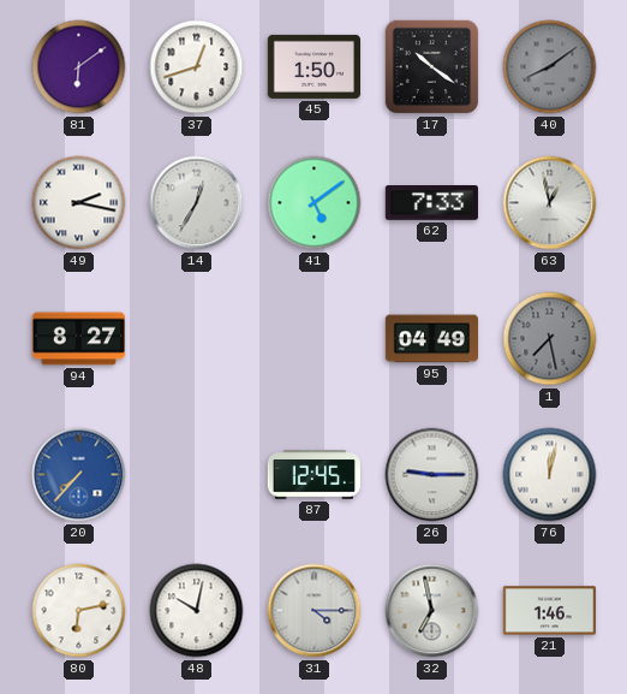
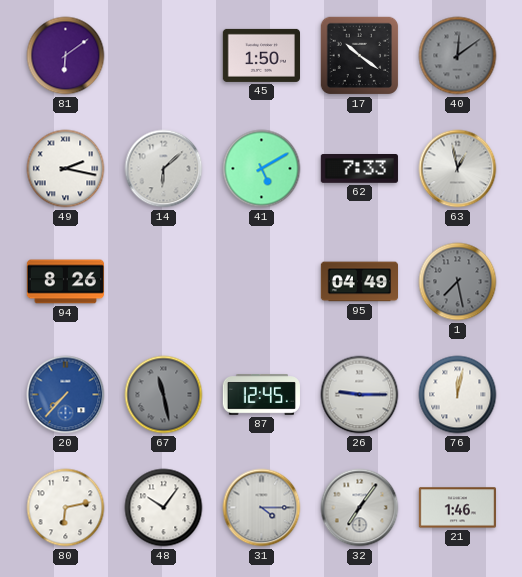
37: 12:42 -> none (197, 67)
40: 8:09 -> 12:09 (458, 56)
14: 12:35 -> 6:08 (164, 169)
41: 5:09 -> 5:10 (262, 169)
94: 8:27 -> 8:26 (65, 282)
67: none -> 11:28 (164, 395)
48: 10:02 -> 10:06 (164, 508)
32: 6:58 -> 7:06 (360, 508)
